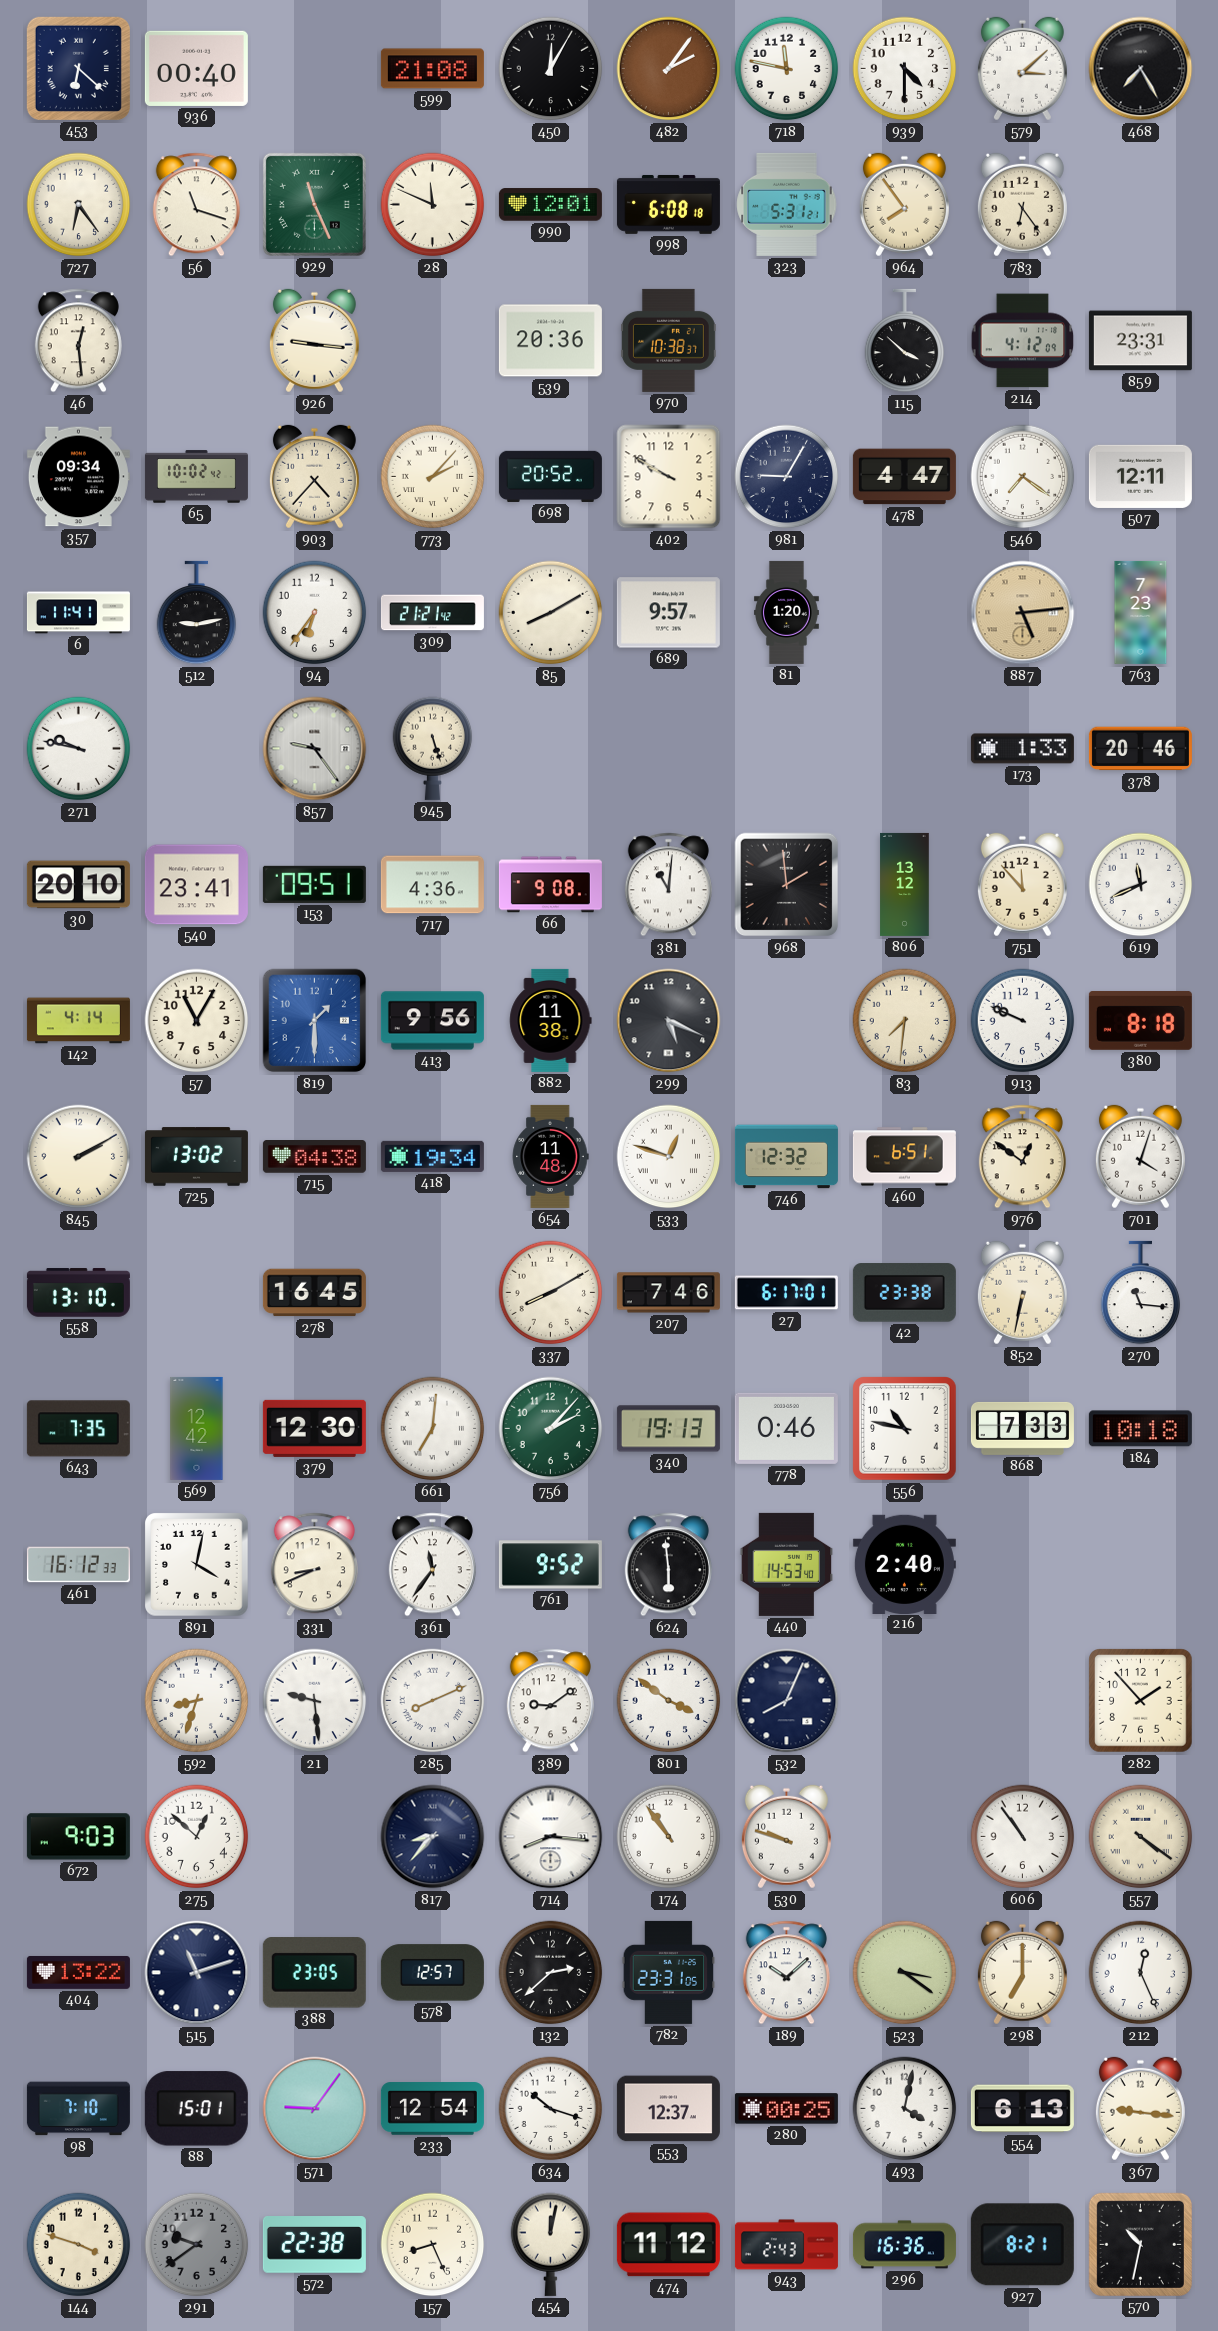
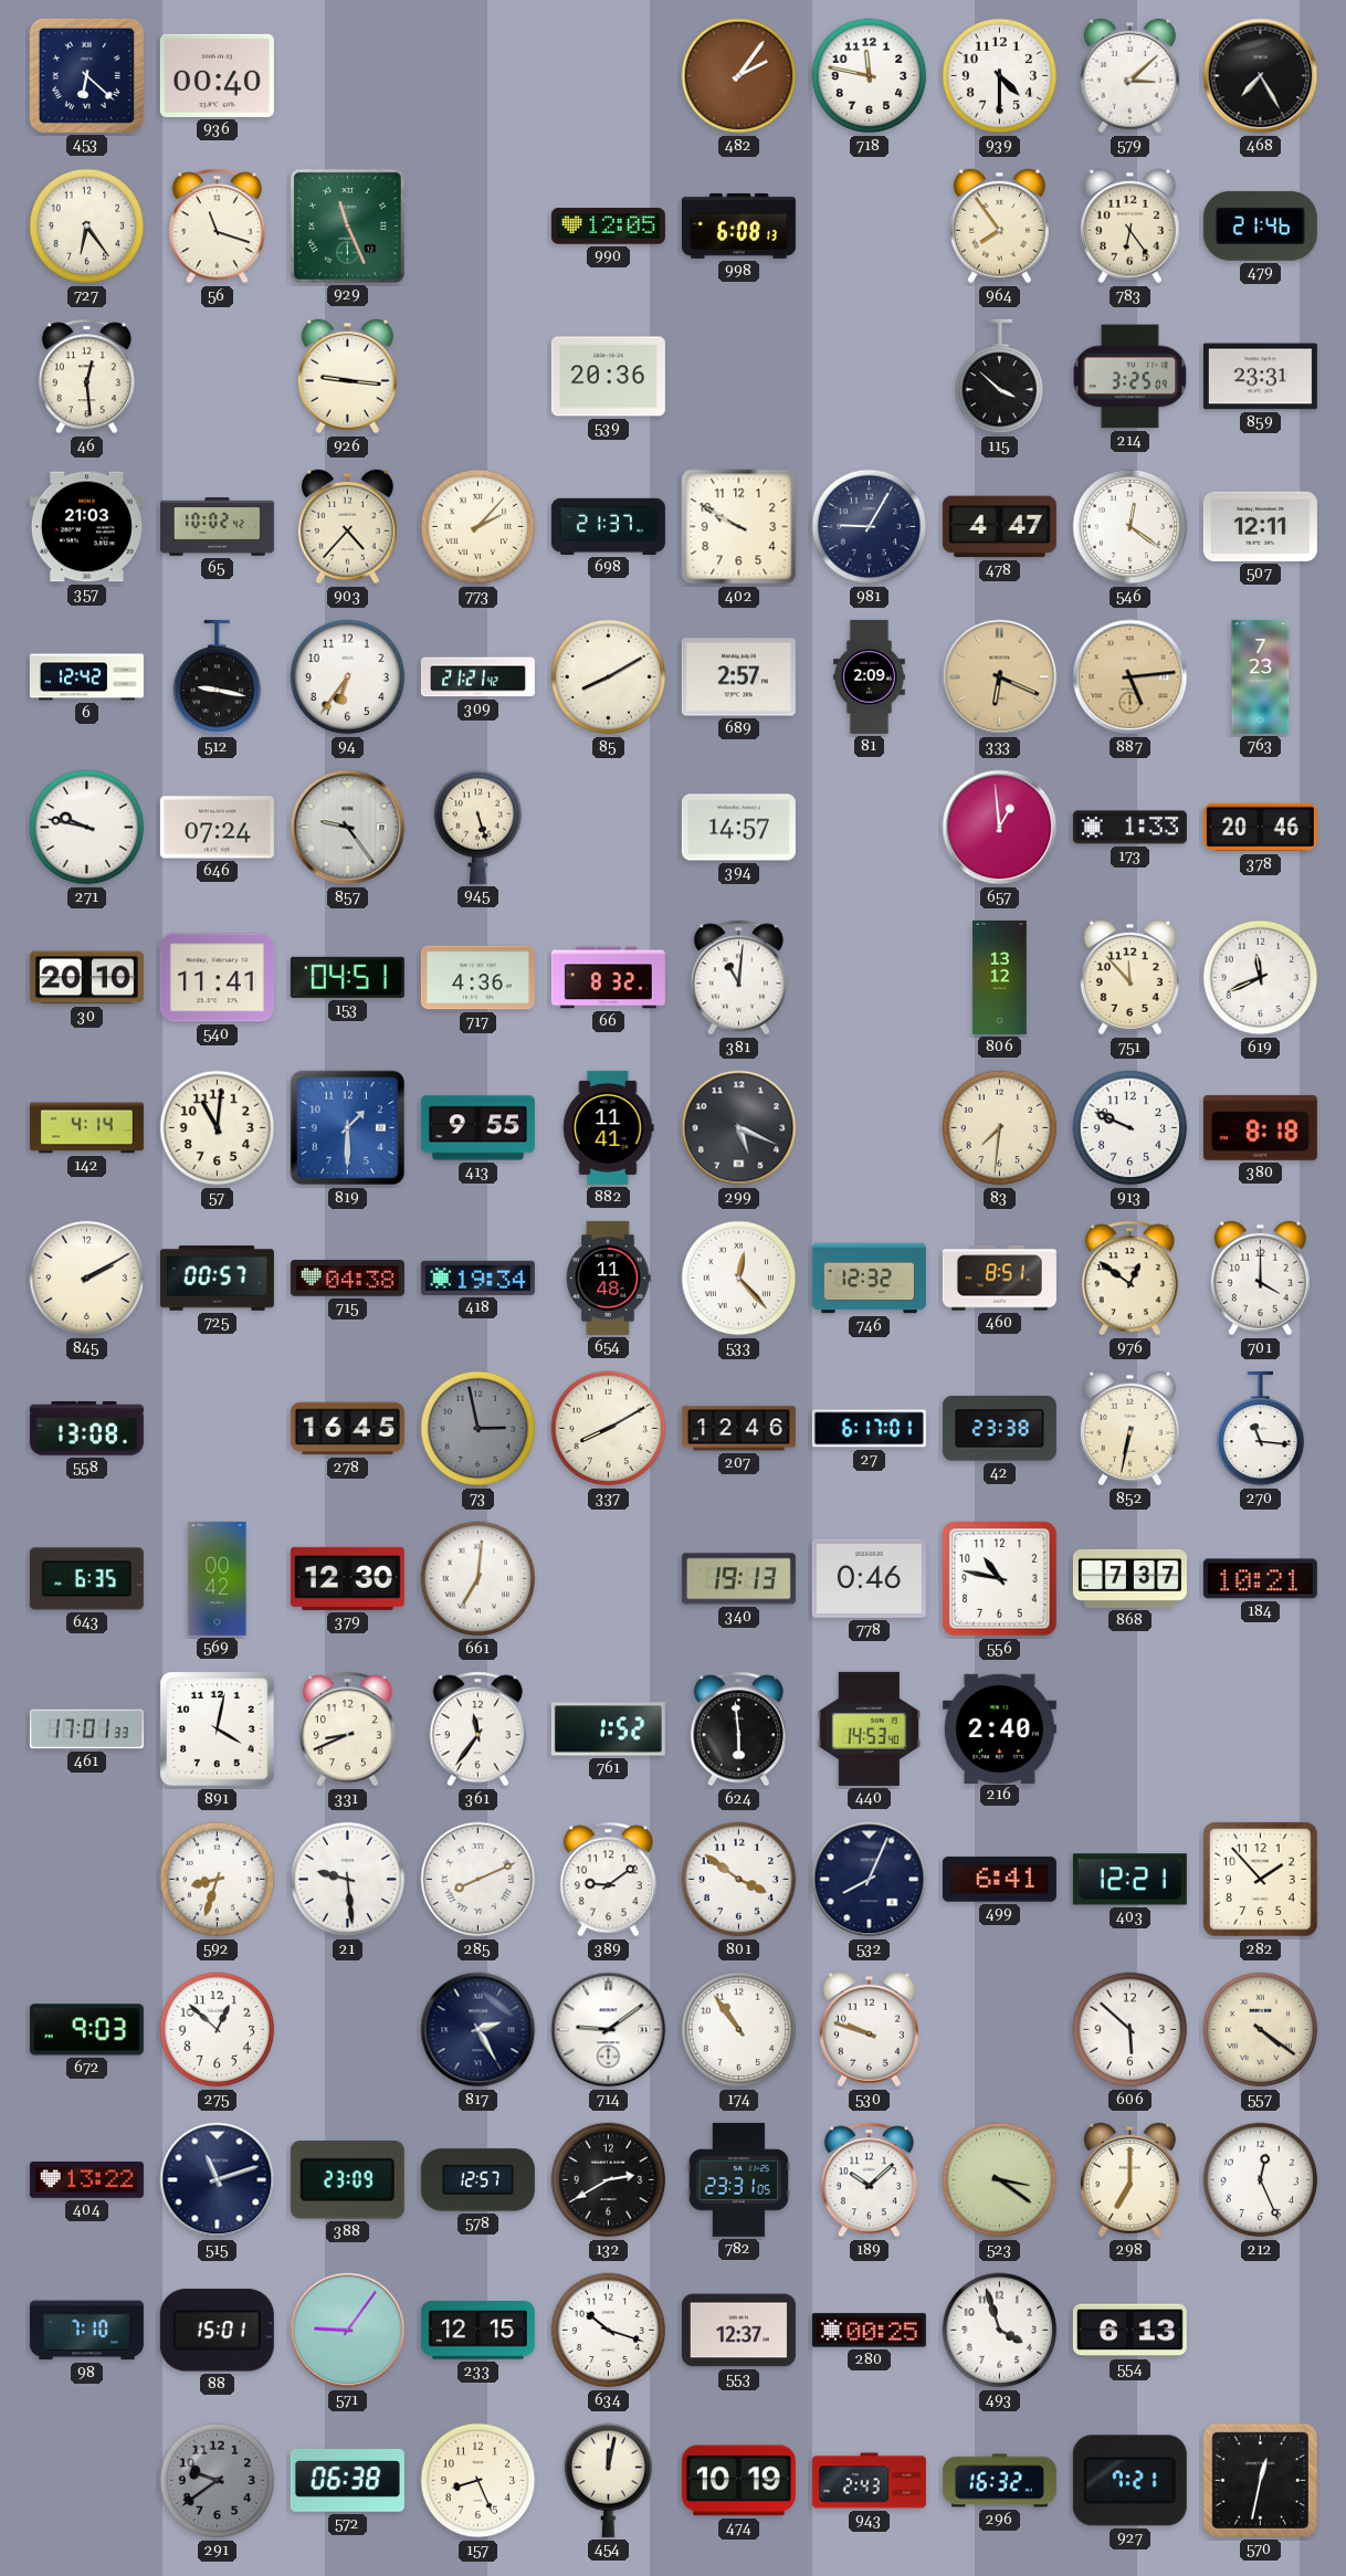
599: 21:08 -> none (432, 69)
450: 12:05 -> none (551, 69)
28: 11:49 -> none (433, 205)
990: 12:01 -> 12:05 (608, 227)
998: 6:08:18 -> 6:08:13 (738, 225)
323: 5:31 -> none (787, 204)
479: none -> 21:46 (1260, 225)
970: 10:38 -> none (668, 340)
214: 4:12 -> 3:25 (1131, 377)
357: 09:34 -> 21:03 (86, 527)
698: 20:52 -> 21:37 (608, 526)
546: 7:21 -> 12:21 (1131, 527)
6: 11:41 -> 12:42 (86, 677)
512: 9:13 -> 9:17 (218, 677)
689: 9:57 -> 2:57 (738, 677)
81: 1:20 -> 2:09 (869, 676)
333: none -> 6:19 (1000, 677)
646: none -> 07:24 (217, 828)
394: none -> 14:57 (738, 828)
657: none -> 12:59 (1000, 828)
540: 23:41 -> 11:41 (217, 978)
153: 09:51 -> 04:51 (347, 977)
66: 9:08 -> 8:32 (608, 978)
968: 1:59 -> none (787, 885)
57: 11:05 -> 11:01 (218, 1128)
413: 9:56 -> 9:55 (477, 1128)
882: 11:38 -> 11:41 (609, 1127)
725: 13:02 -> 00:57 (217, 1279)
533: 12:48 -> 12:23 (739, 1279)
460: 6:51 -> 8:51 (999, 1279)
701: 4:03 -> 4:00 (1260, 1279)
558: 13:10 -> 13:08 (86, 1429)
73: none -> 2:58 (479, 1429)
207: 7:46 -> 12:46 (738, 1429)
643: 7:35 -> 6:35 (86, 1579)
569: 12:42 -> 00:42 (218, 1578)
756: 2:07 -> none (551, 1429)
868: 7:33 -> 7:37 (1129, 1578)
184: 10:18 -> 10:21 (1260, 1579)
461: 16:12 -> 17:01 (86, 1729)
761: 9:52 -> 1:52 (608, 1729)
499: none -> 6:41 (999, 1880)
403: none -> 12:21 (1129, 1880)
817: 8:37 -> 2:25 (479, 2030)
714: 8:16 -> 9:09 (609, 2030)
606: 10:54 -> 5:52 (1131, 2030)
388: 23:05 -> 23:09 (347, 2180)
132: 2:38 -> 2:40 (609, 2180)
233: 12:54 -> 12:15 (477, 2331)
493: 4:02 -> 3:57 (1000, 2331)
367: 9:16 -> none (1140, 2109)
144: 3:48 -> none (79, 2245)
572: 22:38 -> 06:38 (347, 2481)
474: 11:12 -> 10:19 (738, 2481)
296: 16:36 -> 16:32 (999, 2481)
927: 8:21 -> 7:21 (1129, 2481)
570: 10:32 -> 12:32 (1260, 2480)
